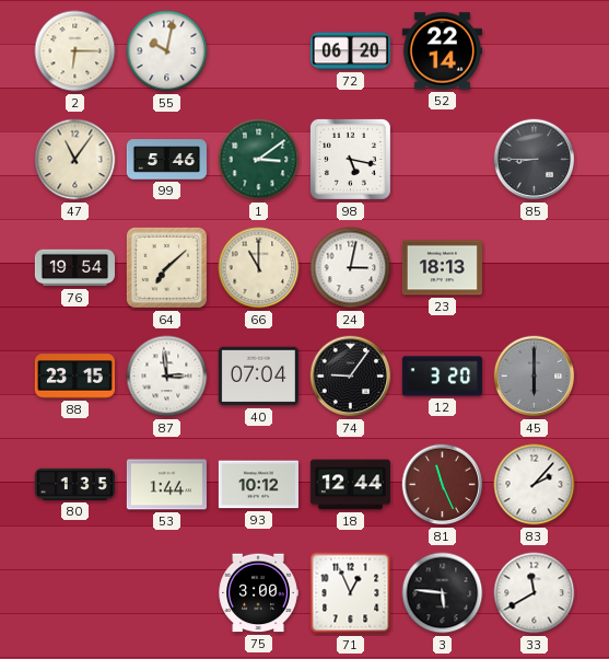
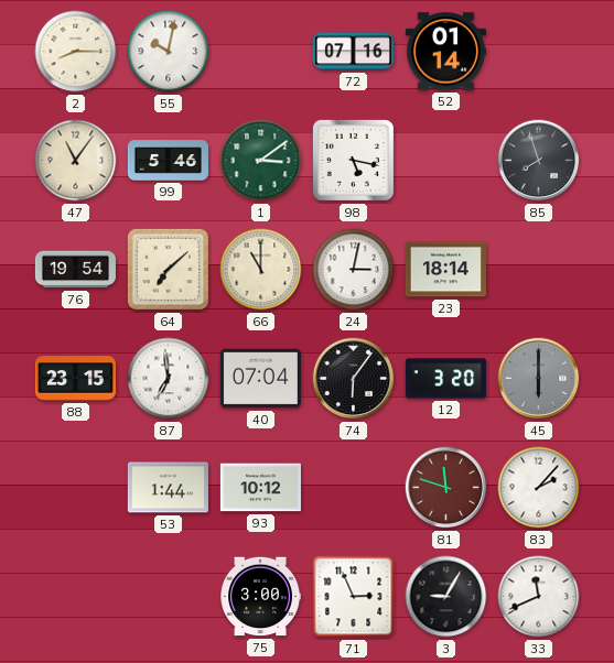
2: 6:15 -> 8:15 (76, 52)
72: 06:20 -> 07:16 (353, 52)
52: 22:14 -> 01:14 (445, 52)
85: 8:45 -> 7:57 (539, 161)
23: 18:13 -> 18:14 (445, 270)
87: 2:59 -> 6:59 (169, 379)
74: 9:06 -> 6:06 (354, 379)
80: 1:35 -> none (74, 484)
18: 12:44 -> none (350, 485)
81: 11:26 -> 11:48 (446, 488)
71: 12:56 -> 2:56 (354, 597)
3: 5:46 -> 9:05 (446, 597)
33: 11:40 -> 11:41 (539, 597)
